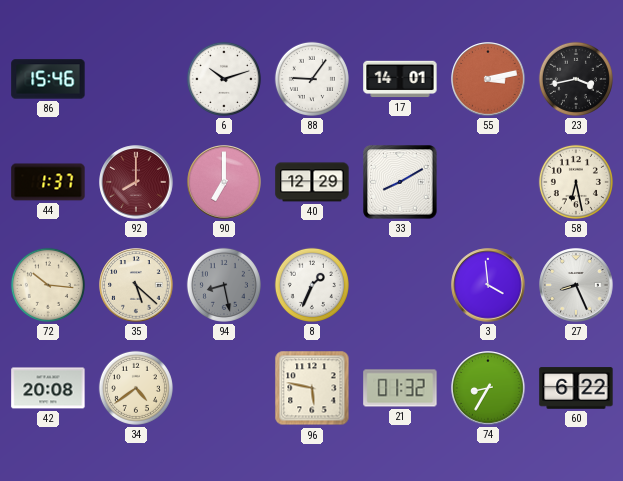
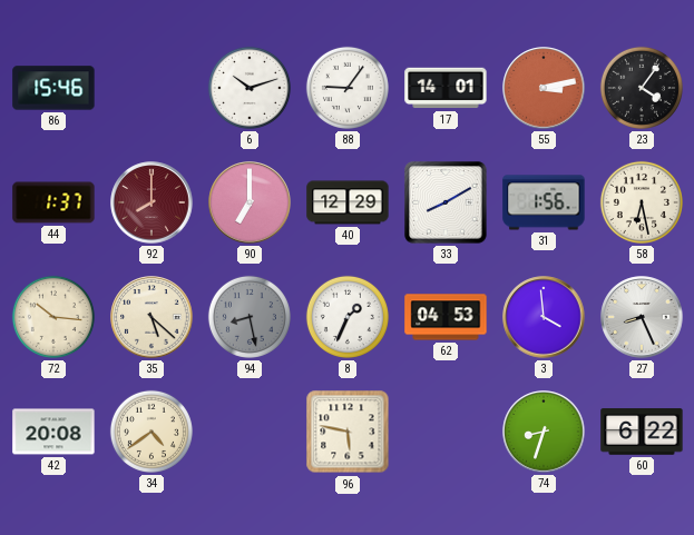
23: 3:43 -> 4:06 (642, 88)
31: none -> 1:56 (544, 202)
62: none -> 04:53 (446, 317)
21: 01:32 -> none (400, 388)
74: 8:35 -> 8:33 (544, 432)
